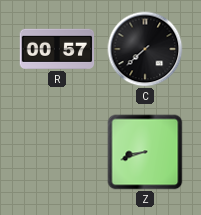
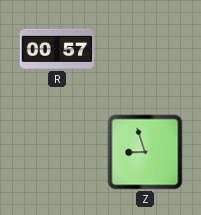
C: 7:38 -> none (145, 49)
Z: 8:42 -> 8:57 (145, 152)
